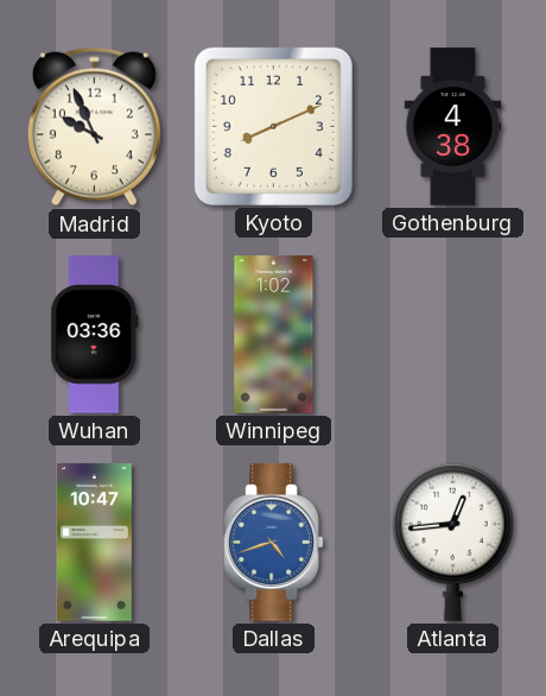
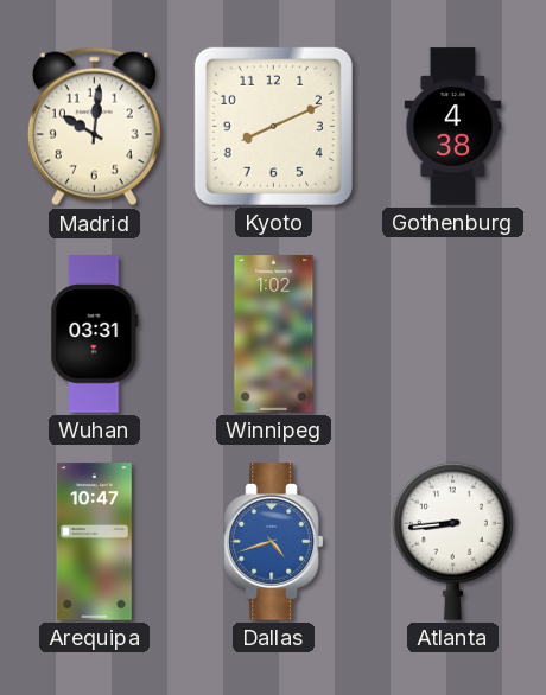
Madrid: 9:56 -> 10:01 (94, 127)
Wuhan: 03:36 -> 03:31 (95, 334)
Atlanta: 12:44 -> 8:44 (452, 541)
